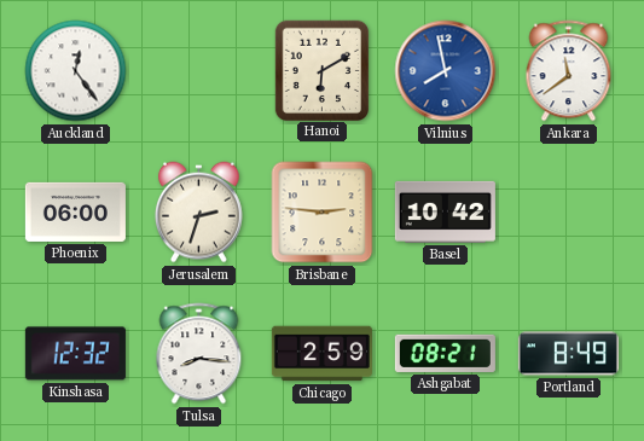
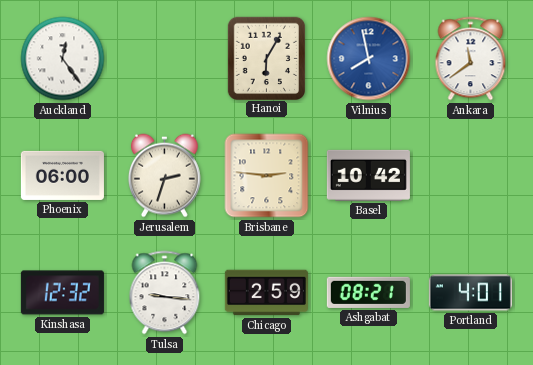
Hanoi: 6:10 -> 6:05 (266, 58)
Tulsa: 8:16 -> 9:16 (165, 293)
Portland: 8:49 -> 4:01 (470, 293)
